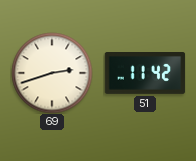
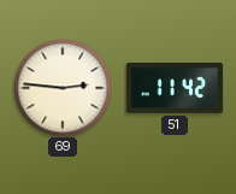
69: 2:42 -> 2:46 (63, 88)
